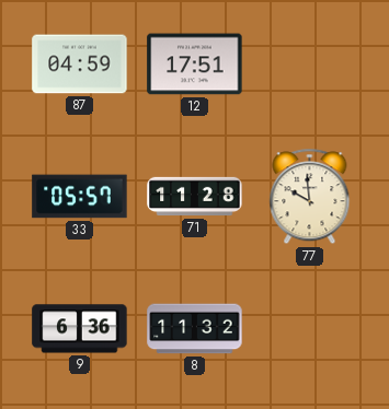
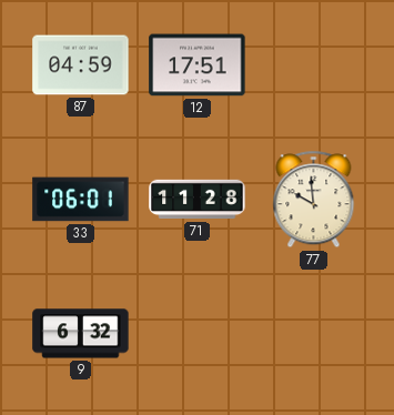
33: 05:57 -> 06:01 (81, 200)
9: 6:36 -> 6:32 (81, 334)
8: 11:32 -> none (195, 329)
